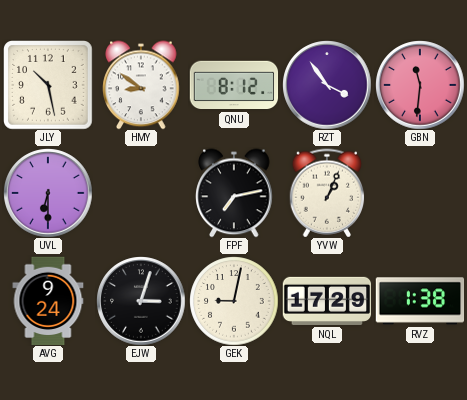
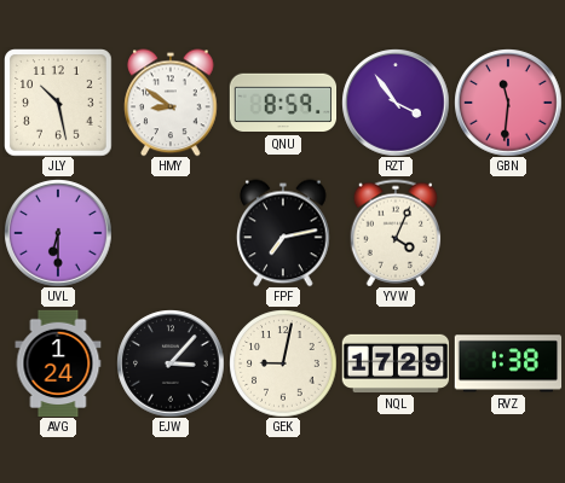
QNU: 8:12 -> 8:59 (283, 103)
YVW: 1:04 -> 4:04 (396, 233)
AVG: 9:24 -> 1:24 (58, 363)
EJW: 3:03 -> 3:07 (171, 363)
